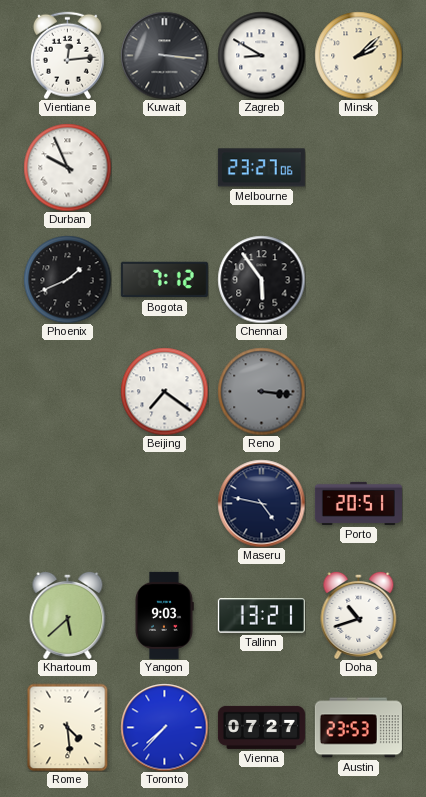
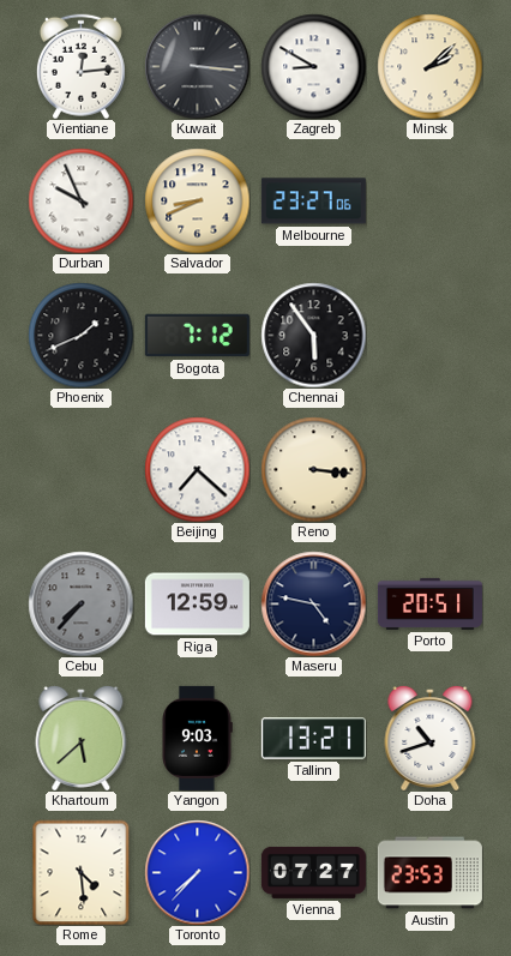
Salvador: none -> 8:41 (197, 200)
Beijing: 7:21 -> 7:22 (197, 469)
Reno dial: grey -> cream (313, 469)
Cebu: none -> 7:37 (80, 603)
Riga: none -> 12:59 (197, 605)
